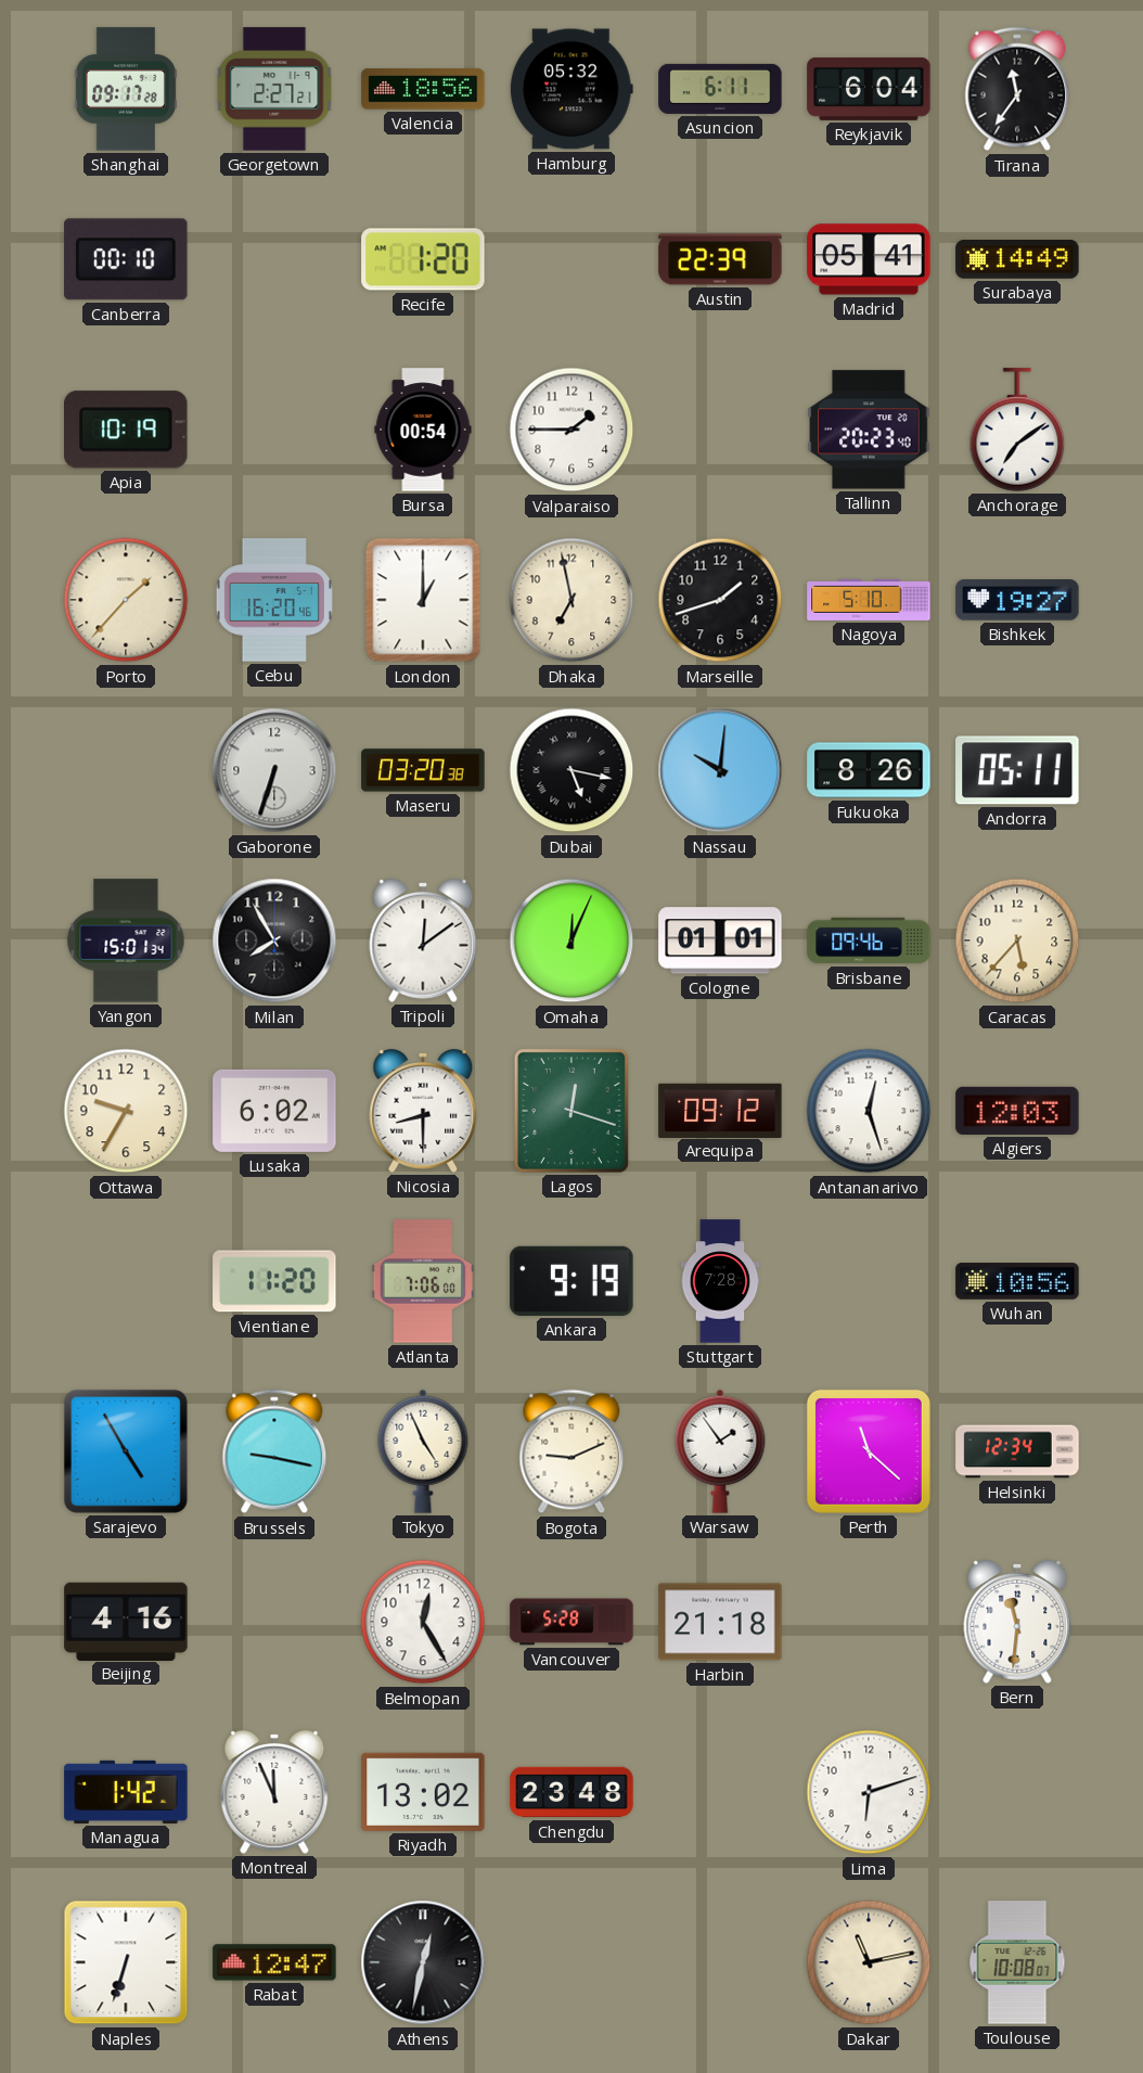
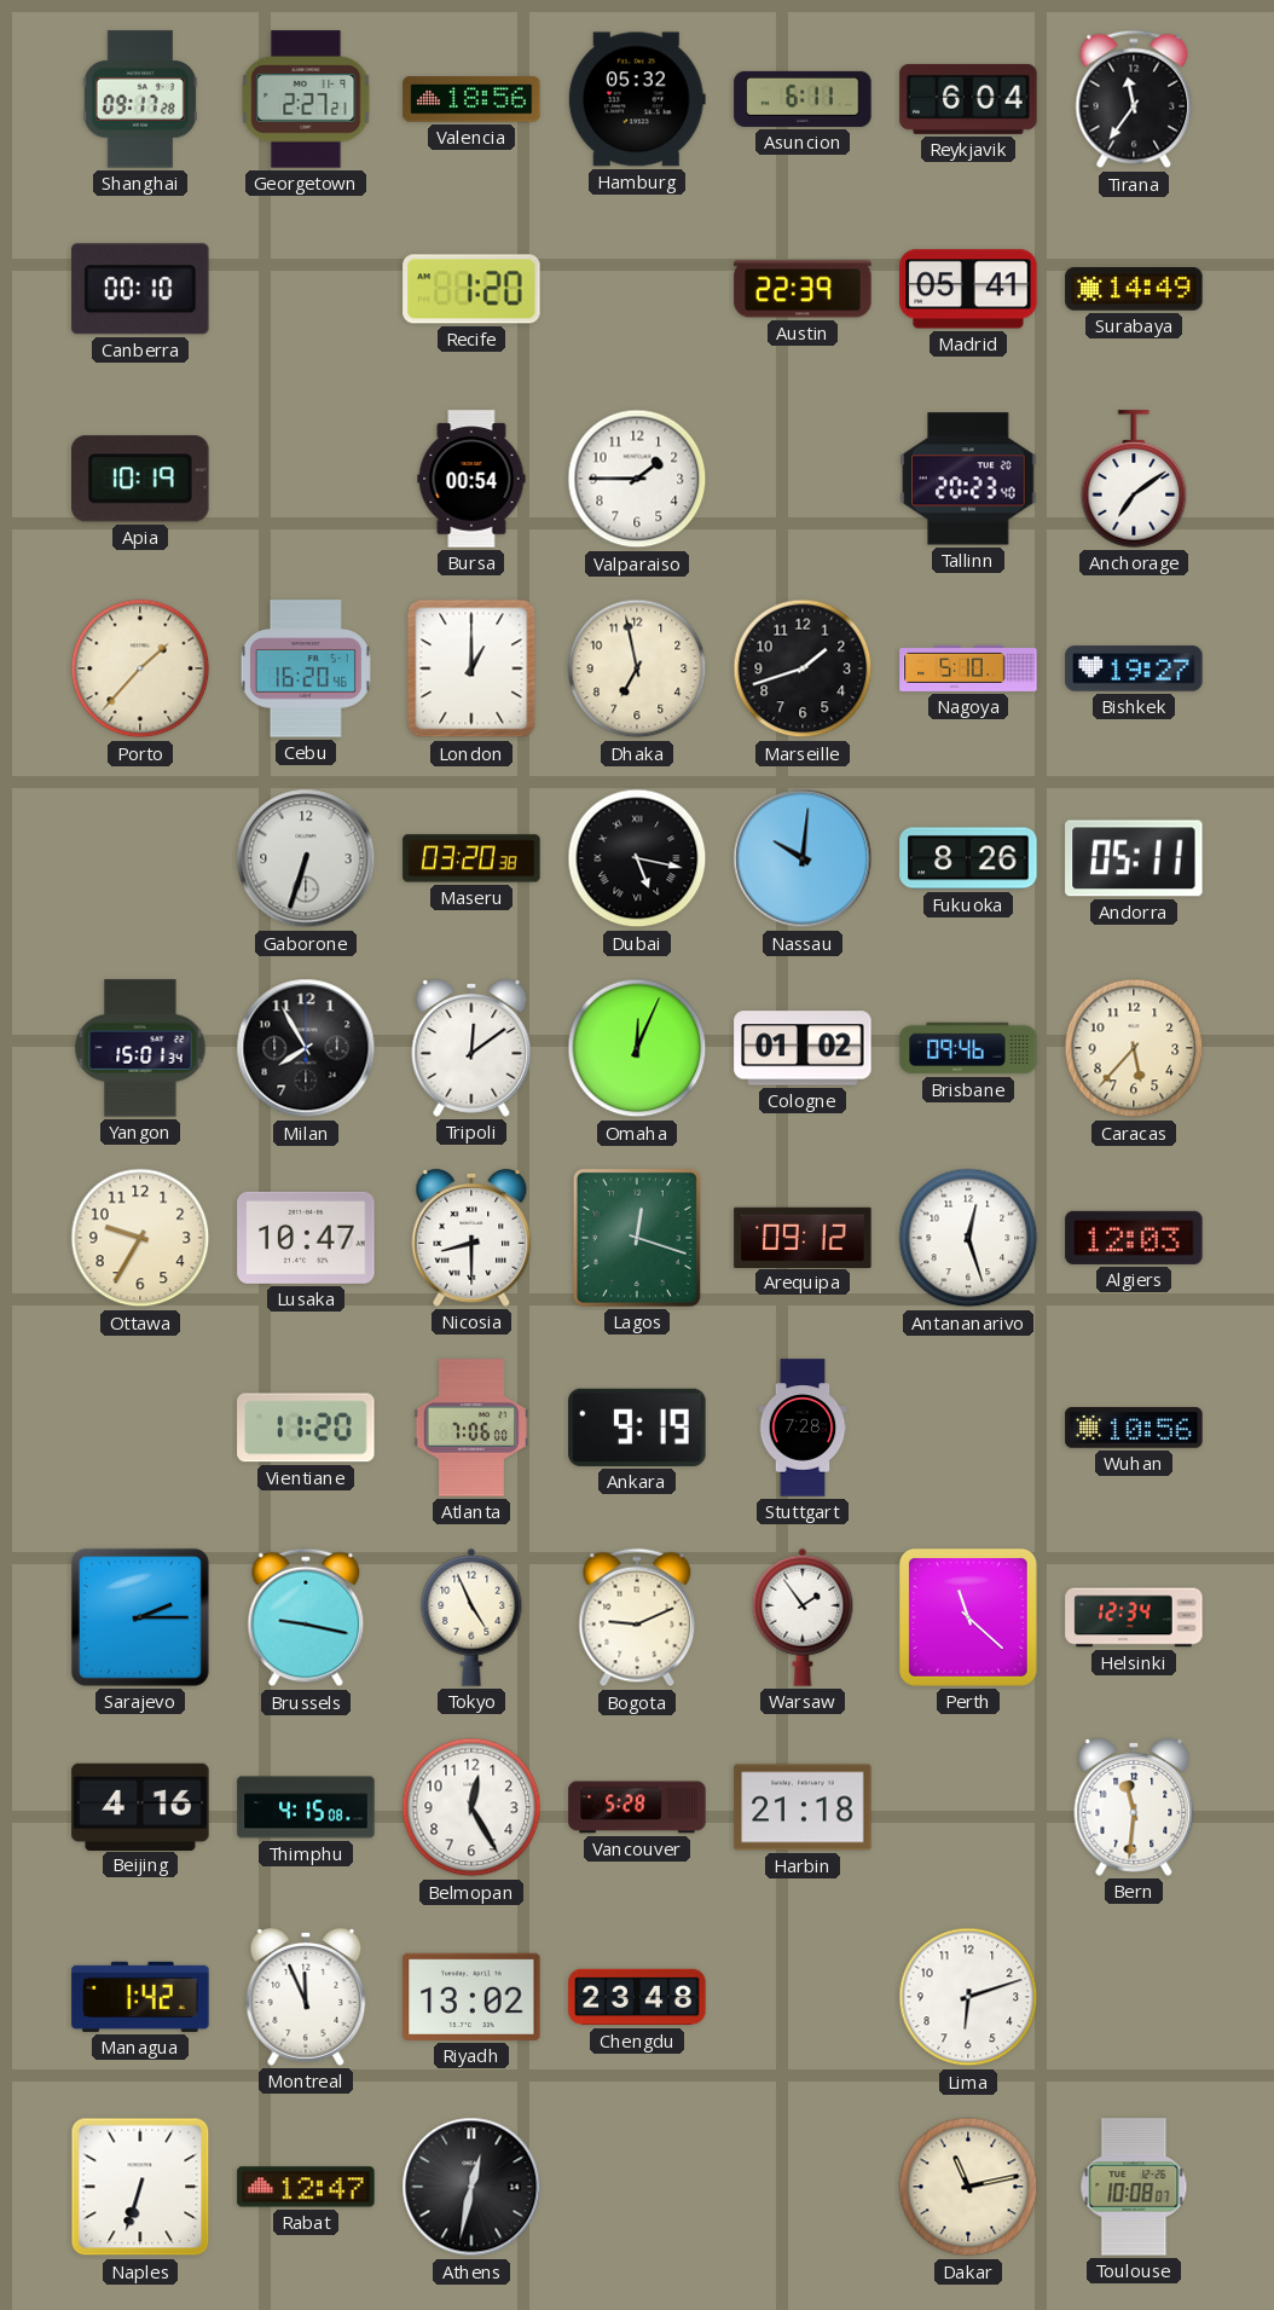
Cologne: 01:01 -> 01:02 (803, 1048)
Lusaka: 6:02 -> 10:47 (306, 1238)
Sarajevo: 4:55 -> 2:15 (140, 1617)
Thimphu: none -> 4:15 (306, 1807)
